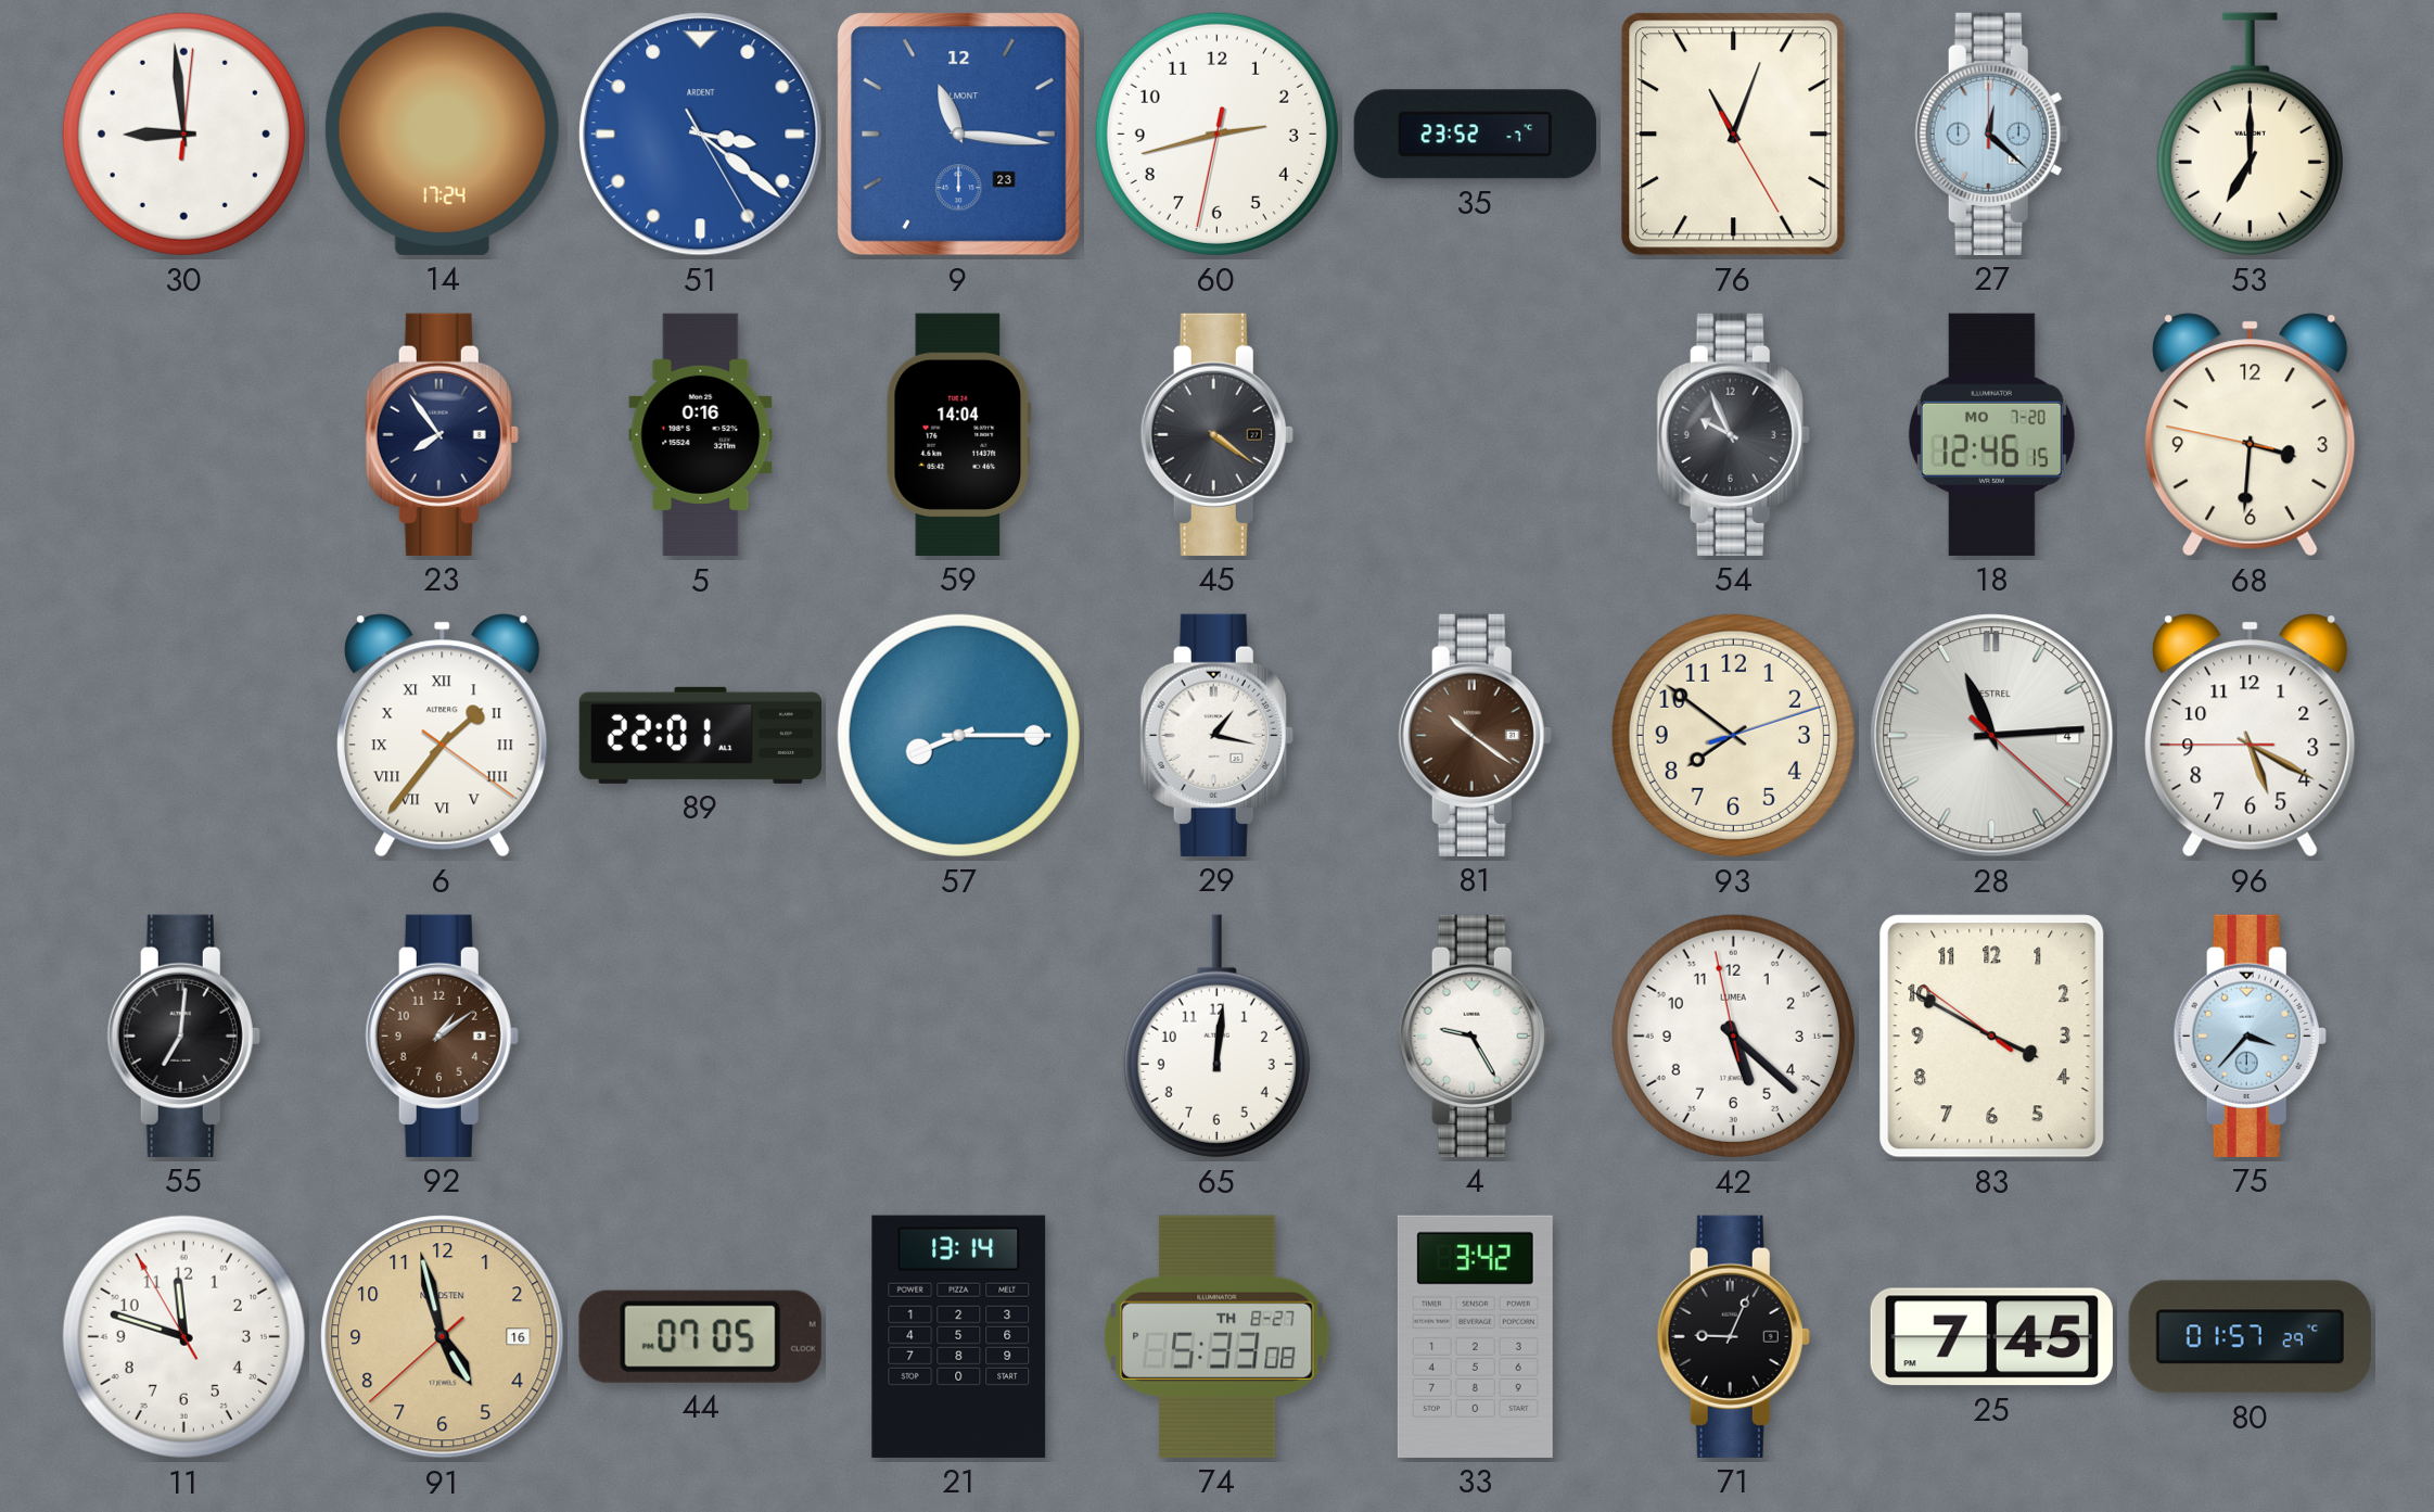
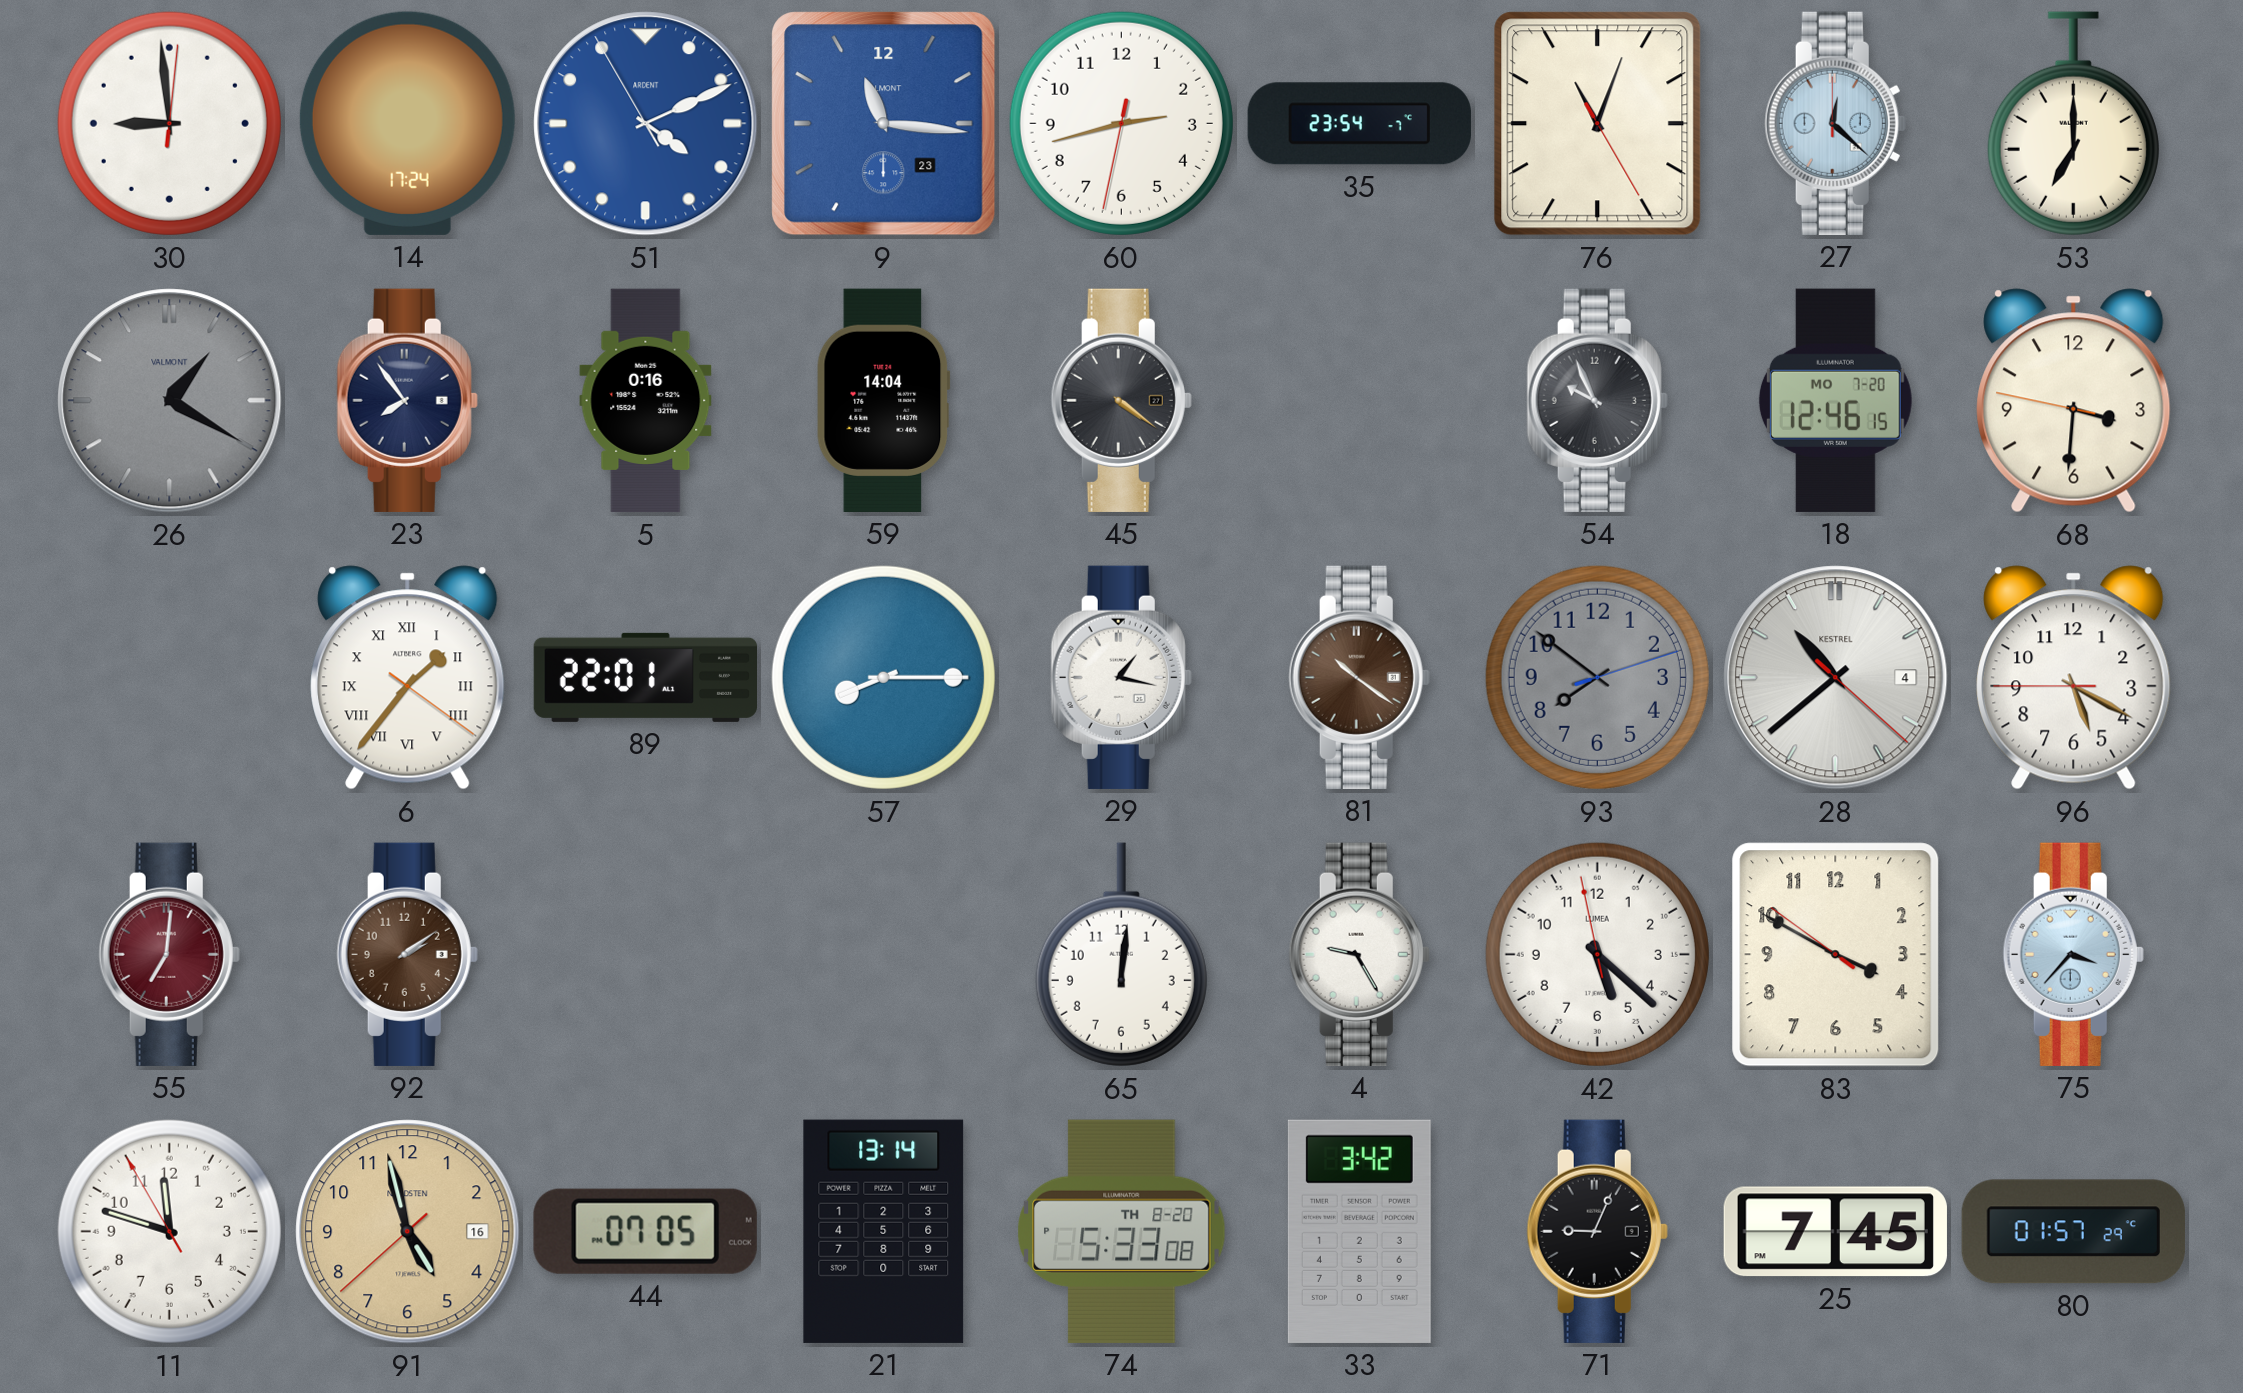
51: 3:21 -> 4:10 (646, 124)
35: 23:52 -> 23:54 (1359, 124)
26: none -> 1:20 (170, 401)
93 dial: cream -> grey (1597, 677)
28: 11:14 -> 10:38 (1836, 678)
55 dial: black -> burgundy (169, 954)
92: 1:09 -> 2:09 (407, 954)
74 date: TH 8-27 -> TH 8-20 (1122, 1231)
